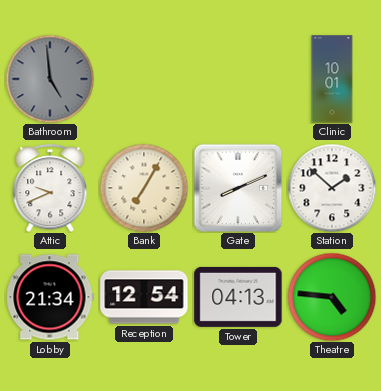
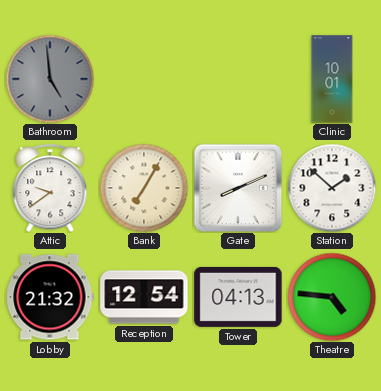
Attic: 9:41 -> 9:39 (50, 188)
Lobby: 21:34 -> 21:32 (50, 297)
